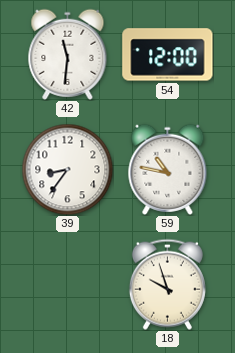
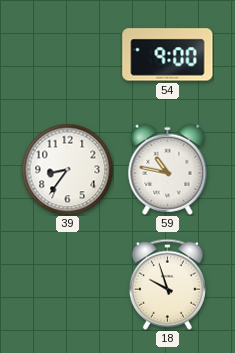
42: 11:31 -> none (68, 54)
54: 12:00 -> 9:00 (168, 55)
